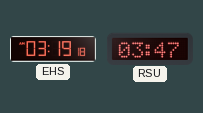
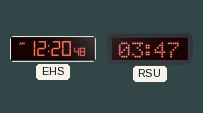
EHS: 03:19 -> 12:20 (54, 49)
